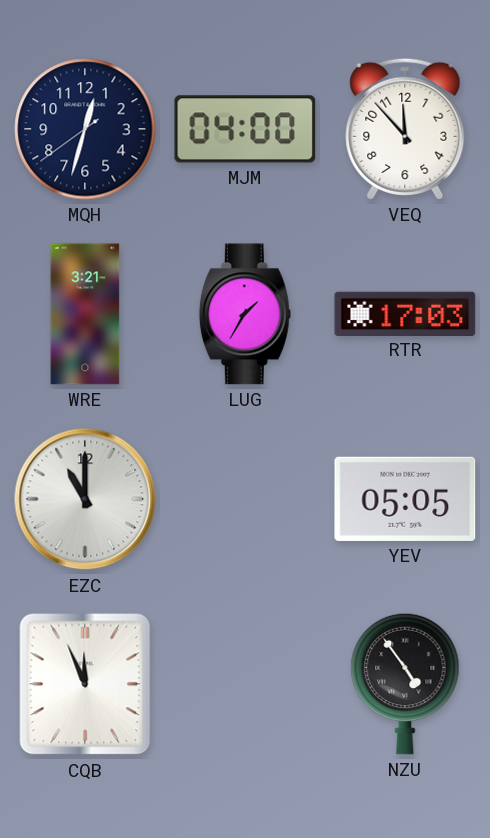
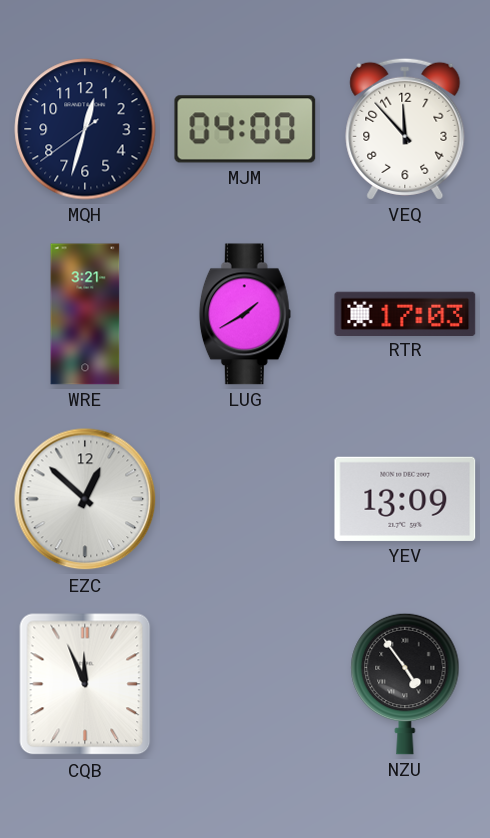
LUG: 1:35 -> 1:40 (245, 314)
EZC: 11:00 -> 12:52 (85, 499)
YEV: 05:05 -> 13:09 (405, 499)
